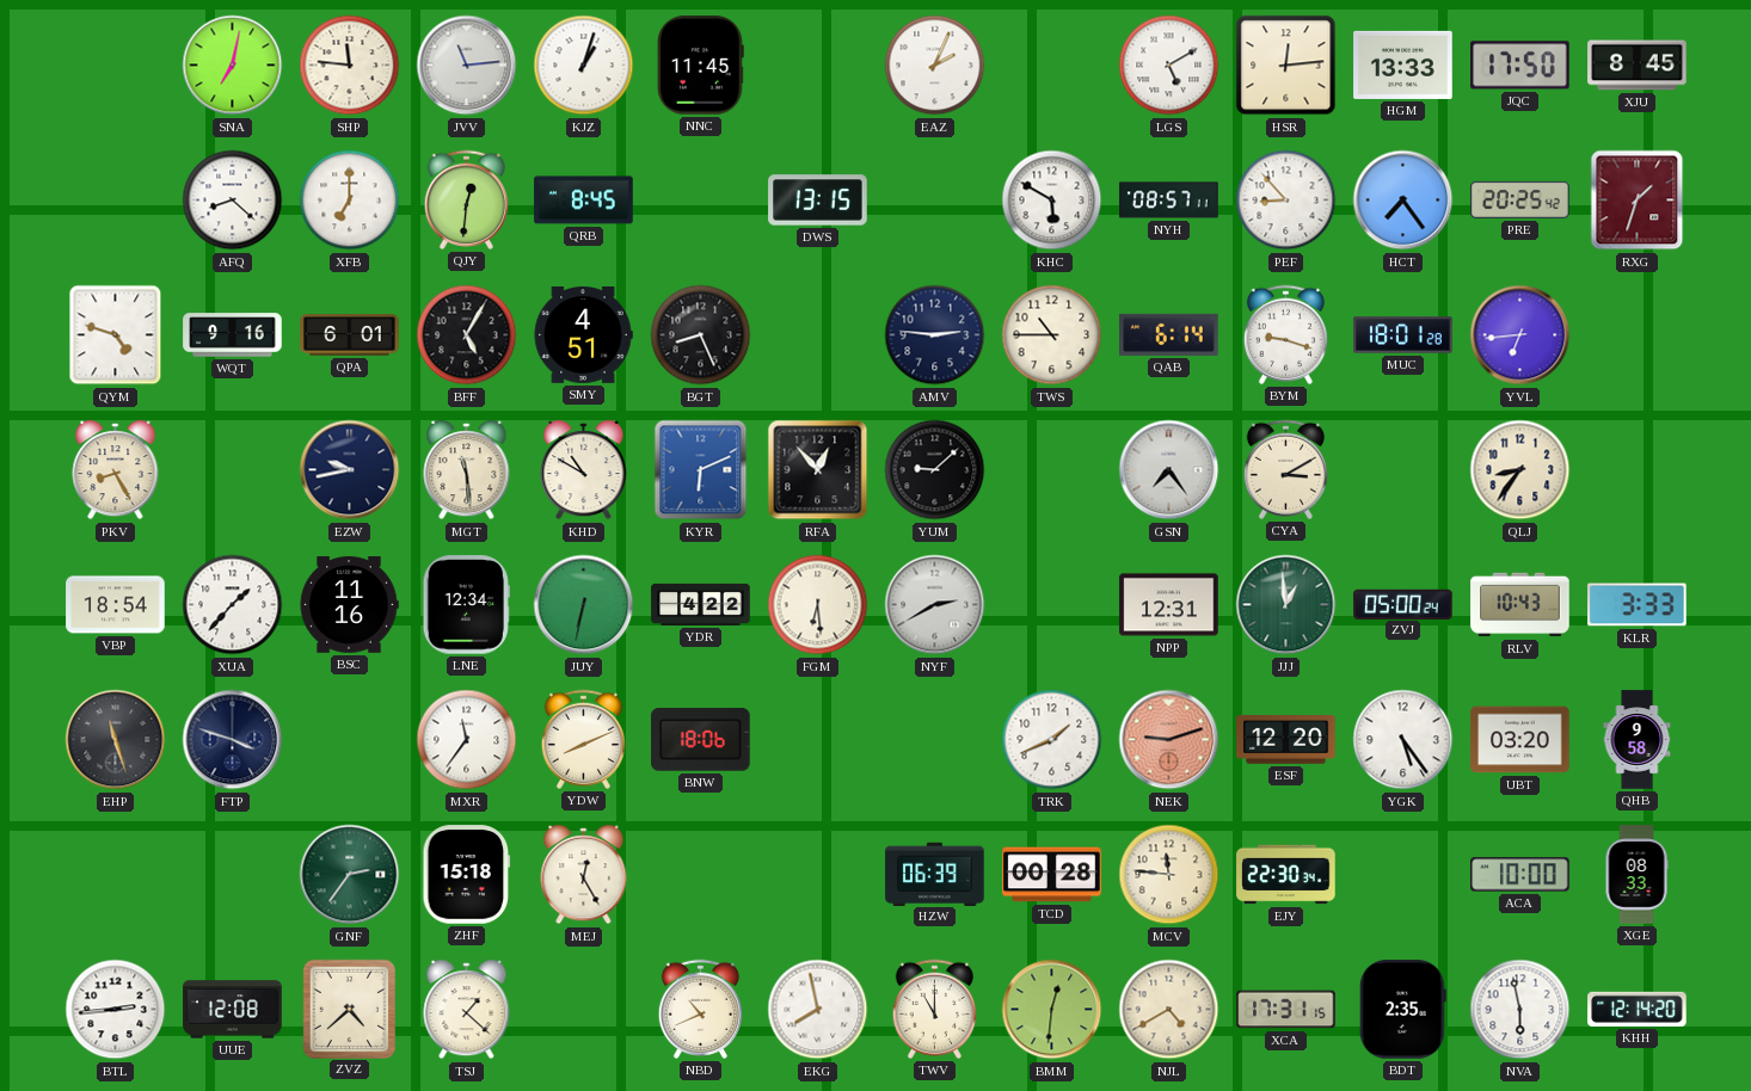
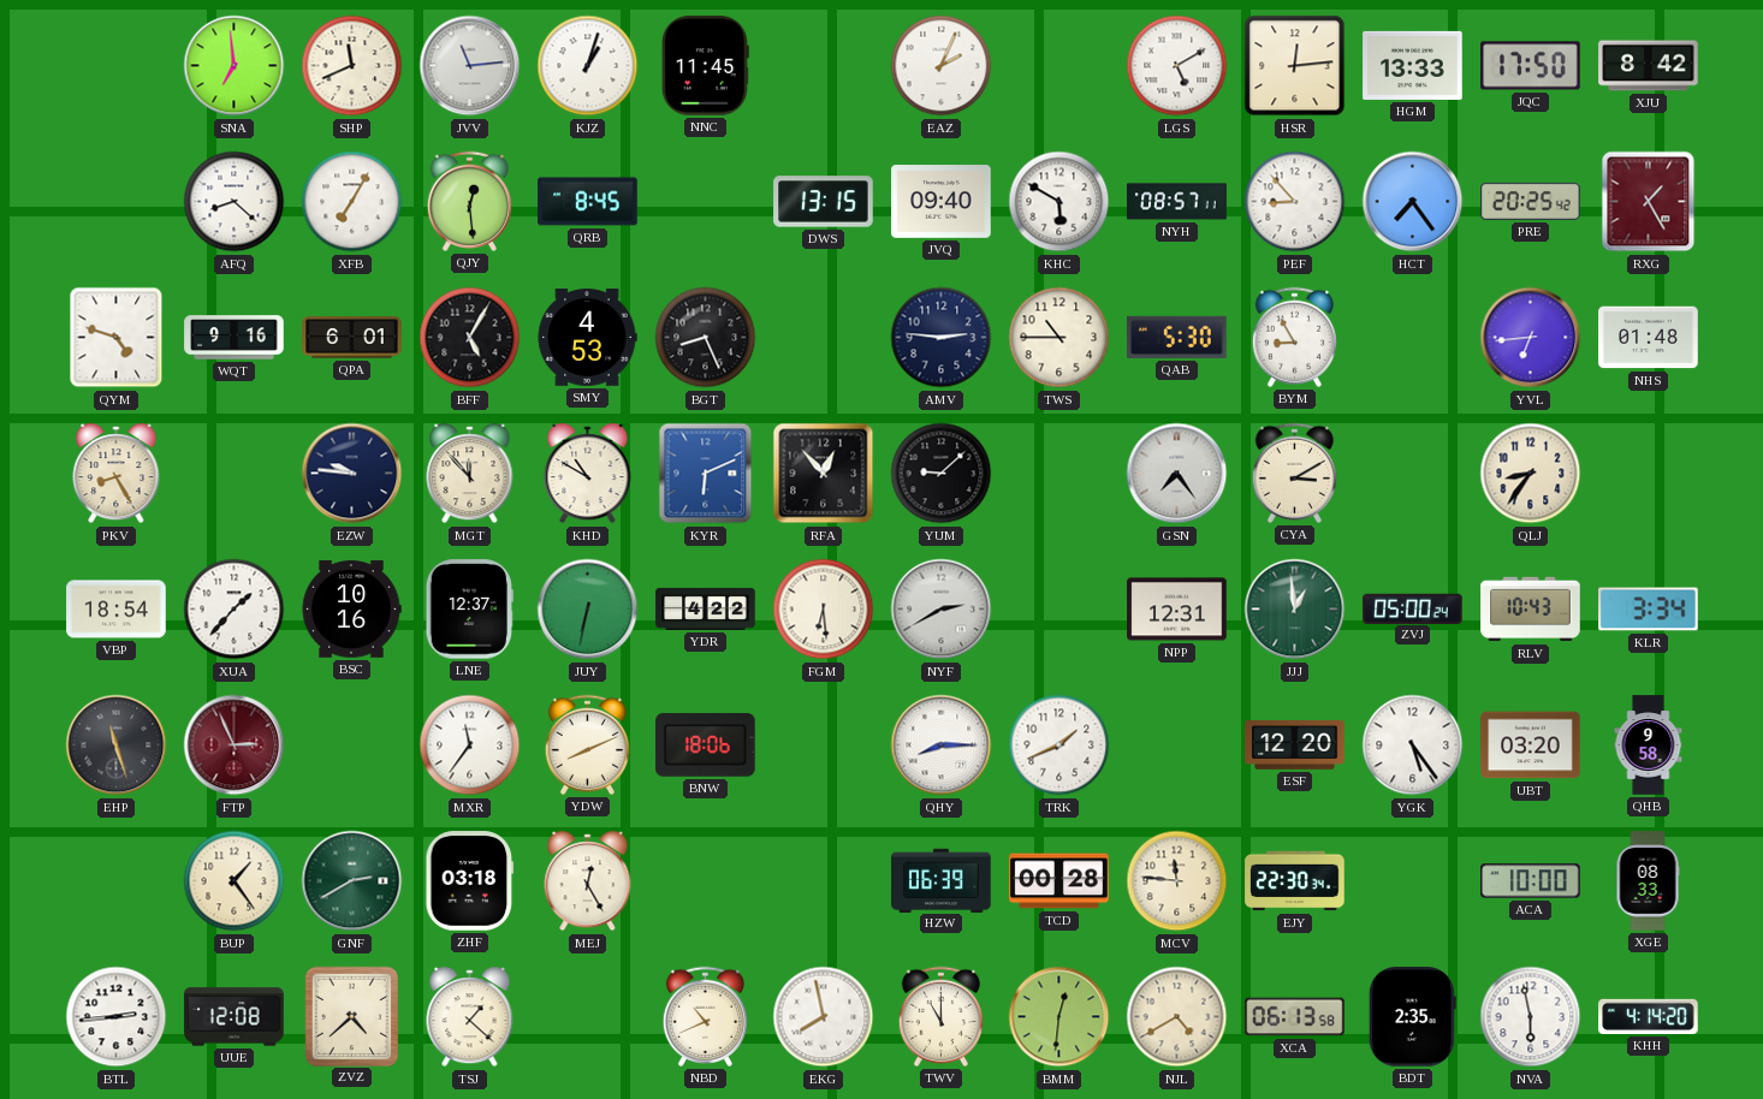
SNA: 7:02 -> 6:59 (235, 66)
SHP: 11:46 -> 11:41 (352, 66)
XJU: 8:45 -> 8:42 (1649, 66)
XFB: 7:00 -> 7:05 (352, 202)
QJY: 12:31 -> 12:29 (469, 201)
JVQ: none -> 09:40 (942, 202)
RXG: 1:33 -> 1:25 (1649, 202)
SMY: 4:51 -> 4:53 (587, 338)
QAB: 6:14 -> 5:30 (1177, 337)
BYM: 9:18 -> 8:55 (1294, 337)
MUC: 18:01 -> none (1403, 335)
NHS: none -> 01:48 (1649, 338)
EZW: 9:43 -> 9:46 (352, 474)
MGT: 11:29 -> 11:53 (470, 474)
BSC: 11:16 -> 10:16 (351, 610)
LNE: 12:34 -> 12:37 (469, 610)
KLR: 3:33 -> 3:34 (1649, 610)
FTP: 3:48 -> 2:56 (235, 745)
FTP dial: navy -> burgundy (235, 745)
QHY: none -> 8:15 (942, 745)
NEK: 9:12 -> none (1169, 740)
BUP: none -> 1:24 (235, 881)
GNF: 2:36 -> 2:40 (352, 881)
ZHF: 15:18 -> 03:18 (470, 881)
XCA: 17:31 -> 06:13 (1295, 1017)
KHH: 12:14 -> 4:14 (1649, 1016)
